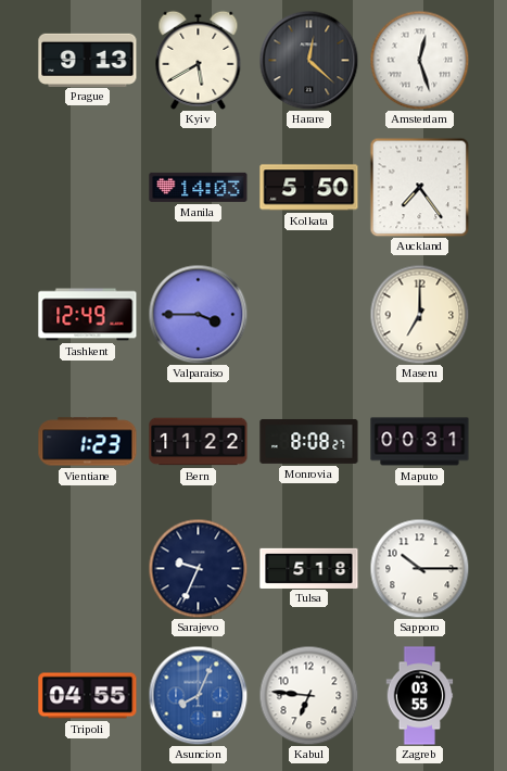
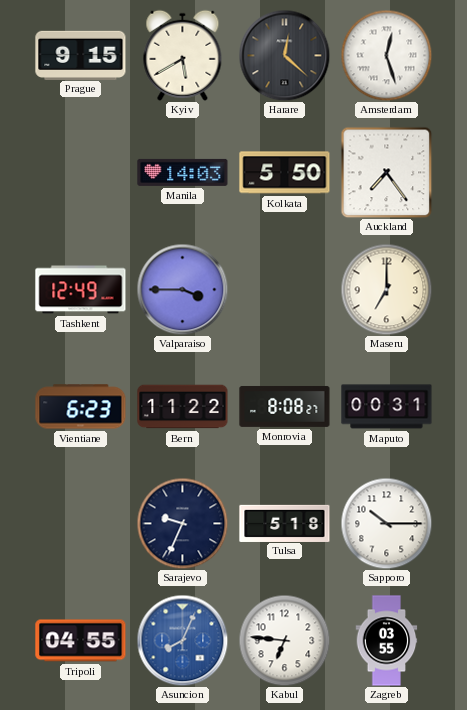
Prague: 9:13 -> 9:15 (81, 55)
Vientiane: 1:23 -> 6:23 (81, 407)
